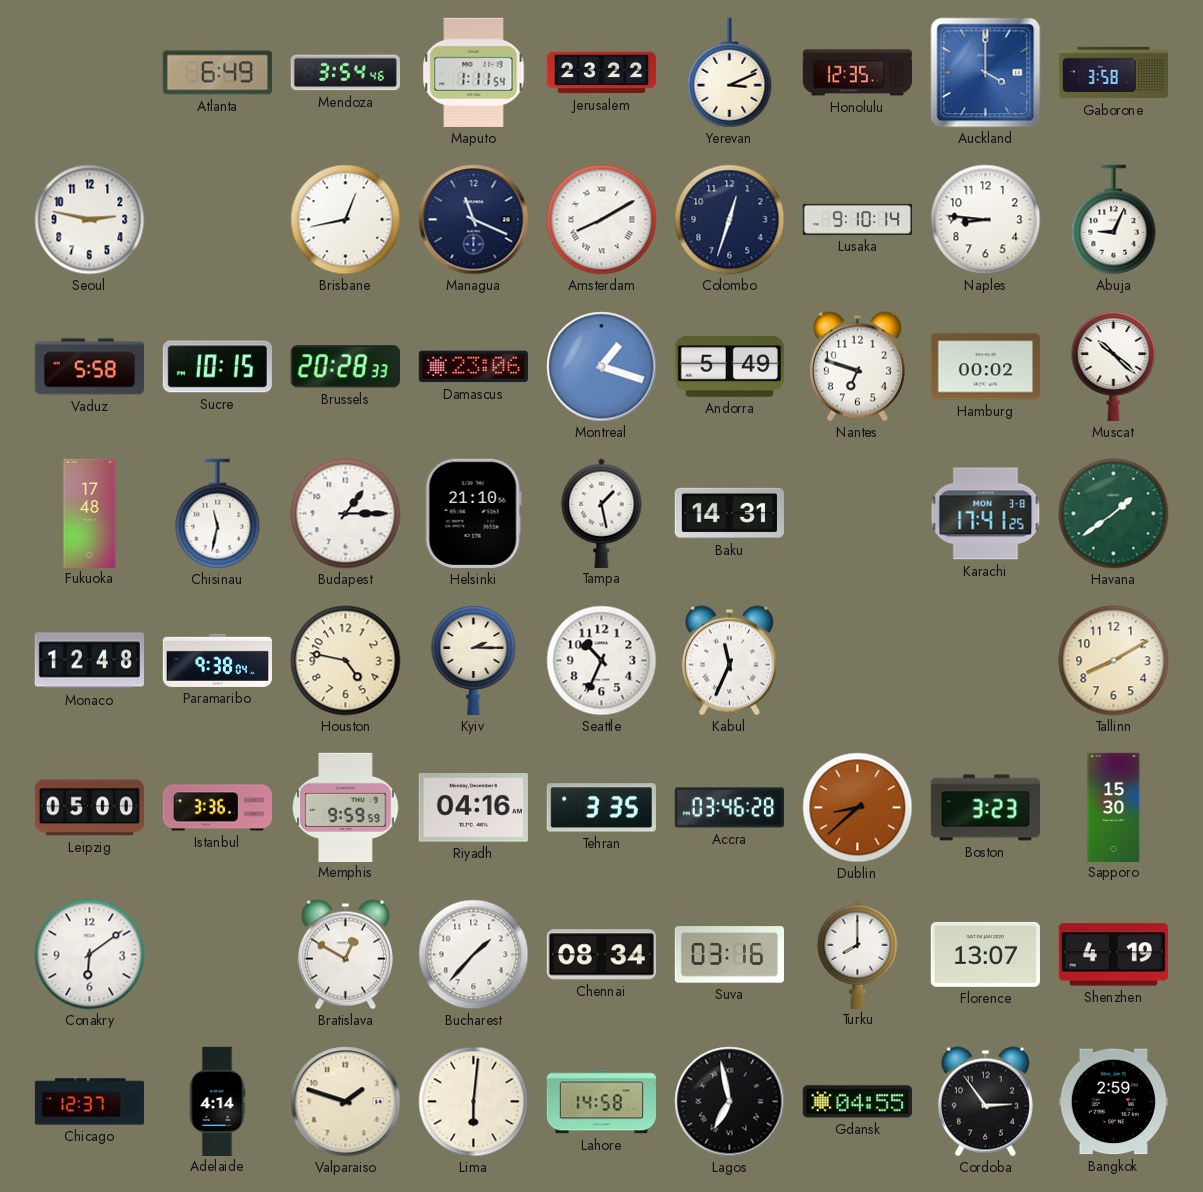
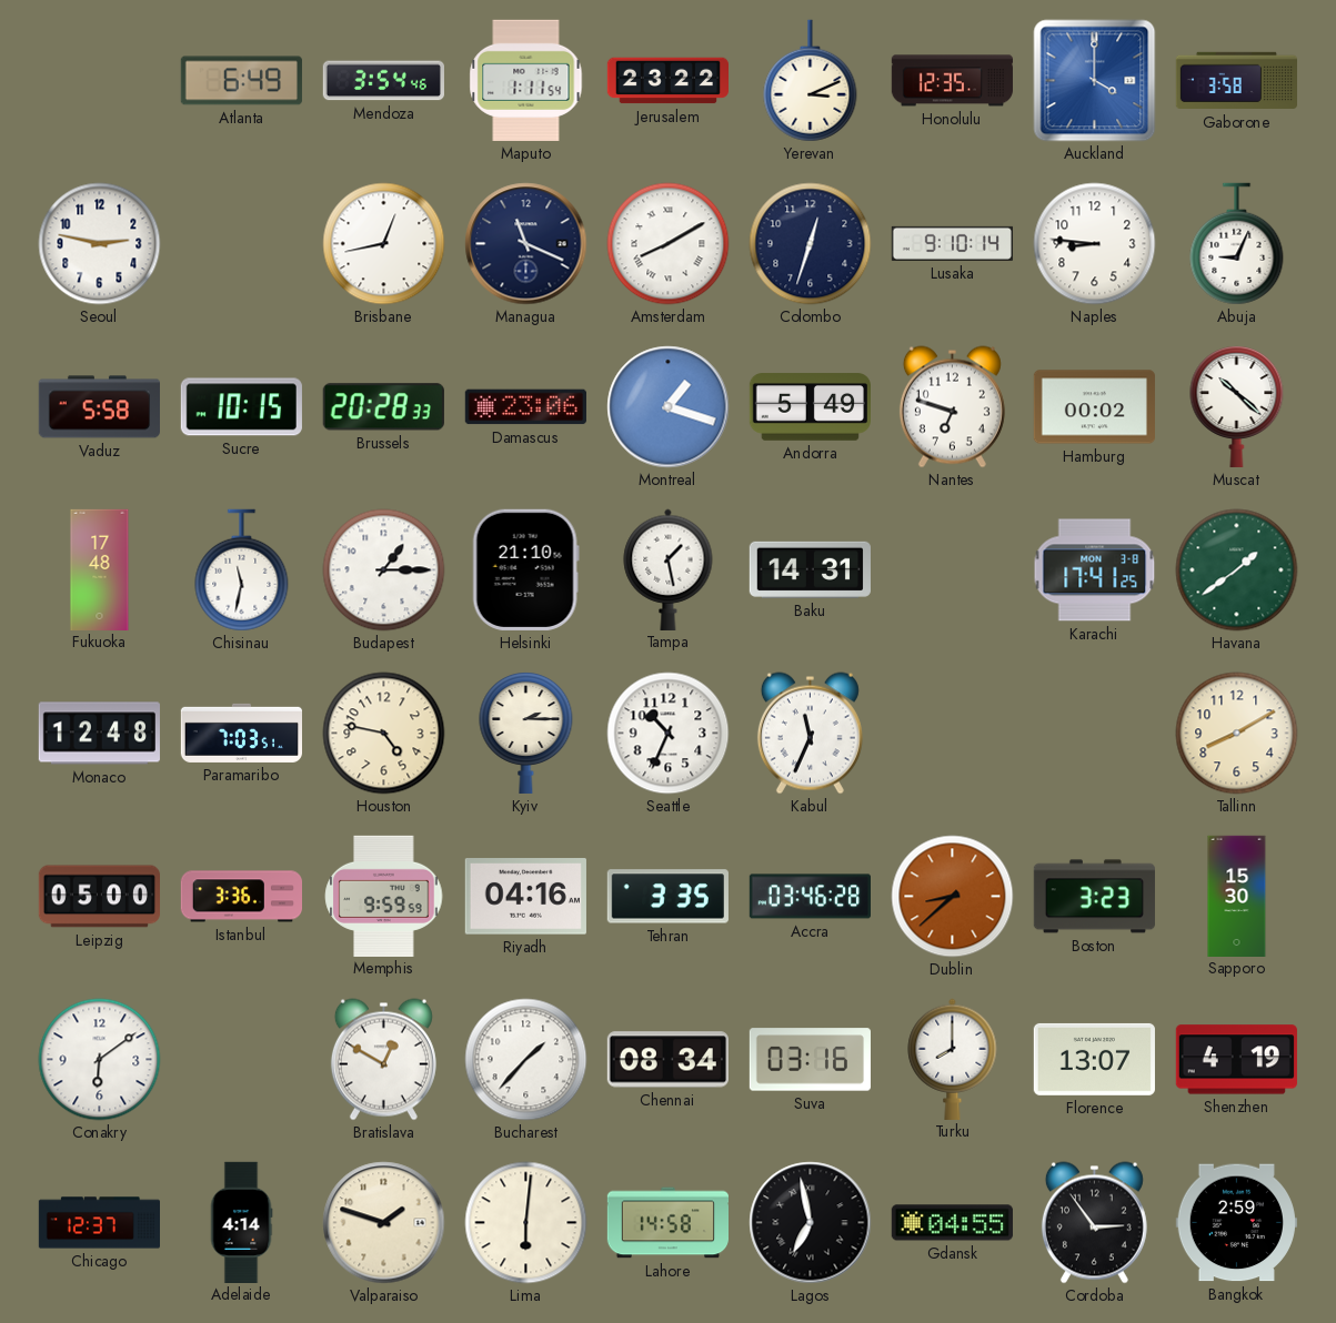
Paramaribo: 9:38 -> 7:03 (241, 733)
